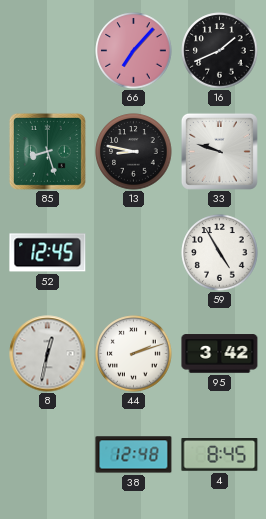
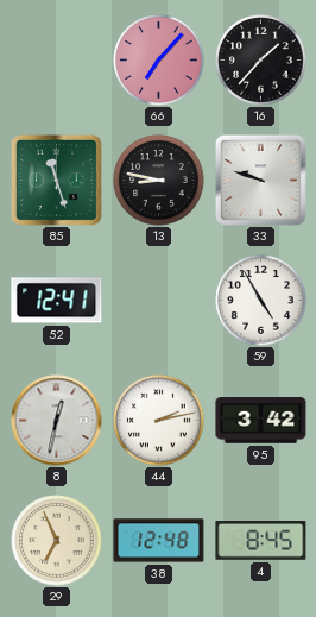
16: 1:41 -> 1:37 (261, 61)
85: 8:27 -> 11:27 (56, 180)
52: 12:45 -> 12:41 (57, 301)
44: 2:12 -> 2:13 (159, 421)
29: none -> 6:56 (57, 541)
